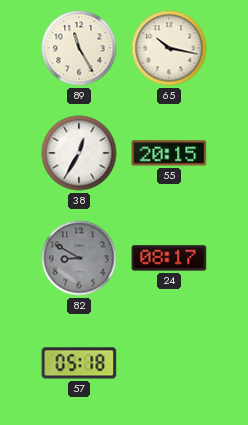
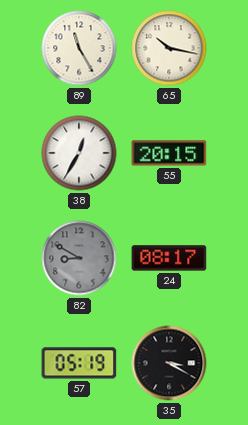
57: 05:18 -> 05:19 (79, 363)
35: none -> 3:20 (169, 363)
